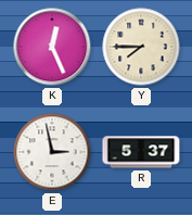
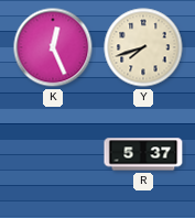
Y: 7:45 -> 7:42 (143, 47)
E: 2:58 -> none (52, 152)
